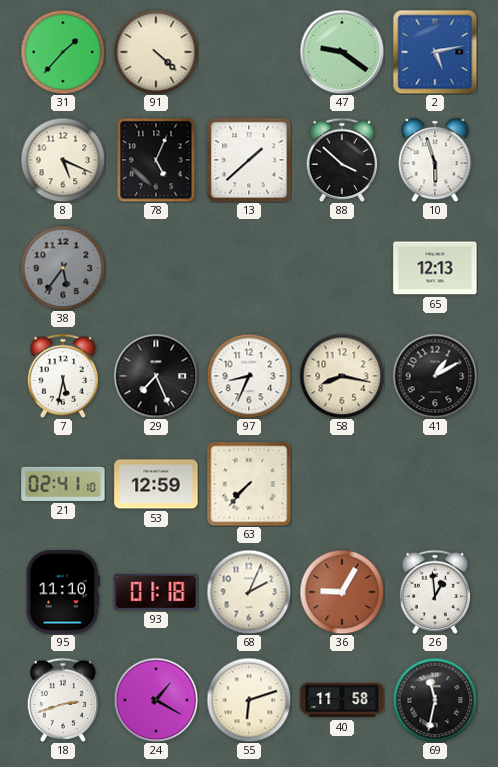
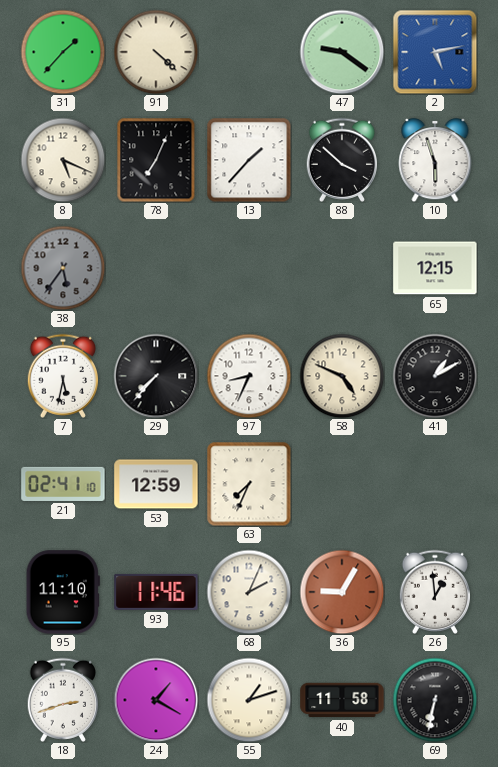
78: 5:04 -> 7:04 (156, 160)
13: 1:38 -> 1:37 (249, 160)
65: 12:13 -> 12:15 (435, 268)
29: 7:26 -> 7:37 (156, 376)
58: 8:17 -> 4:49 (342, 376)
63: 7:37 -> 7:34 (249, 484)
93: 01:18 -> 11:46 (156, 592)
55: 6:12 -> 1:12 (249, 700)
69: 11:32 -> 6:32 (435, 700)
